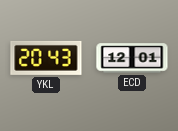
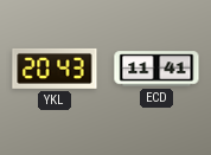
ECD: 12:01 -> 11:41 (156, 69)
